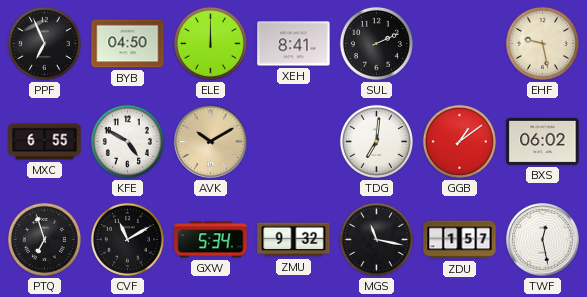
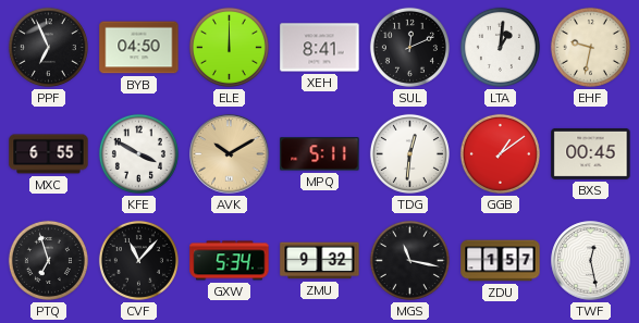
SUL: 2:11 -> 12:11 (409, 47)
LTA: none -> 1:01 (500, 47)
EHF: 9:28 -> 9:32 (590, 47)
KFE: 4:50 -> 3:50 (138, 153)
MPQ: none -> 5:11 (320, 154)
TDG: 7:01 -> 12:31 (409, 153)
BXS: 06:02 -> 00:45 (591, 153)
CVF: 11:10 -> 11:07 (138, 260)
